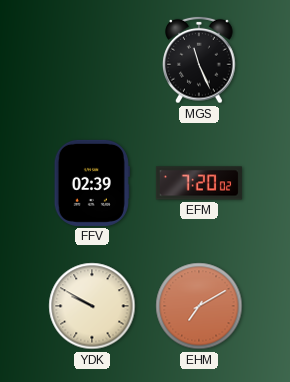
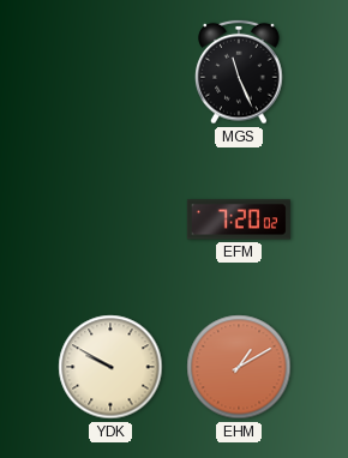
FFV: 02:39 -> none (92, 183)
EHM: 7:10 -> 1:10 (239, 367)
